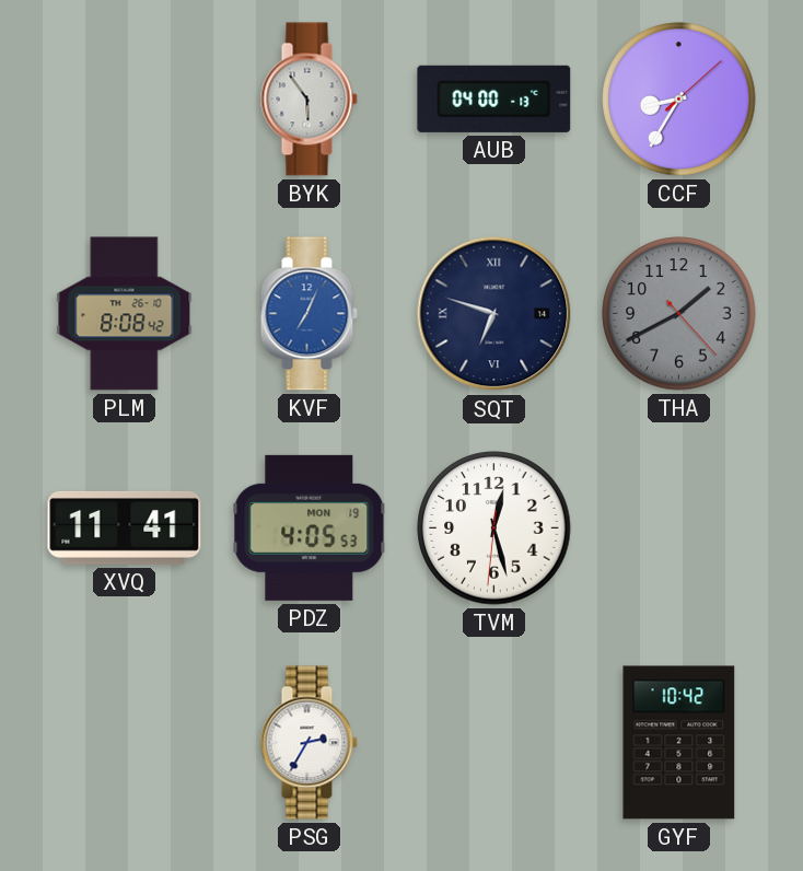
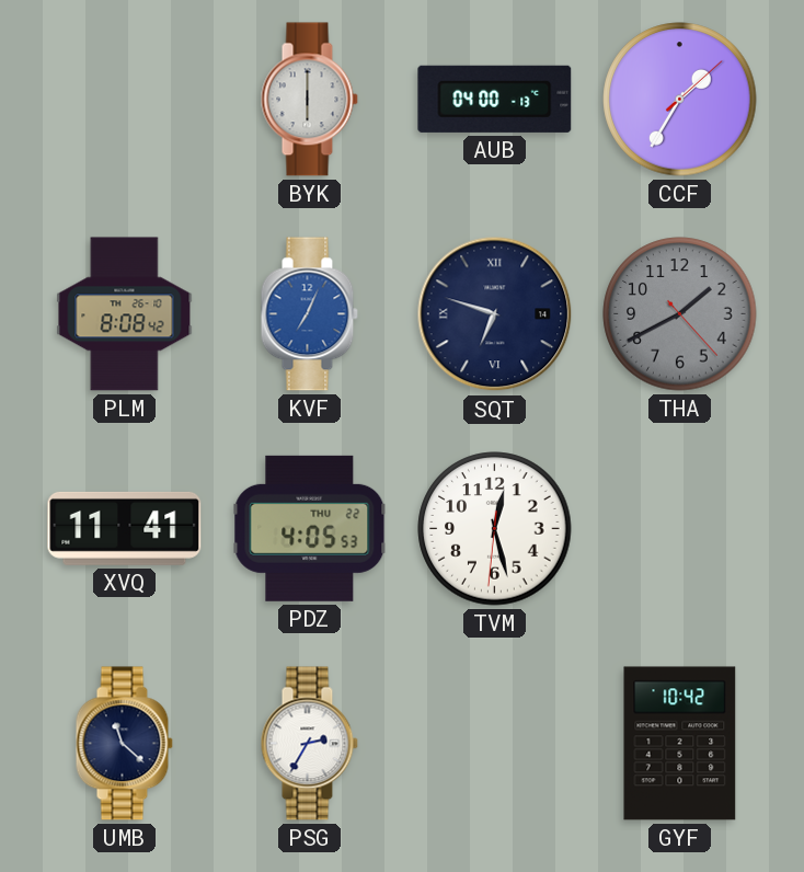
BYK: 5:54 -> 6:00 (309, 100)
CCF: 8:35 -> 1:35 (680, 100)
PDZ date: MON 19 -> THU 22 (310, 528)
UMB: none -> 11:22 (124, 744)
